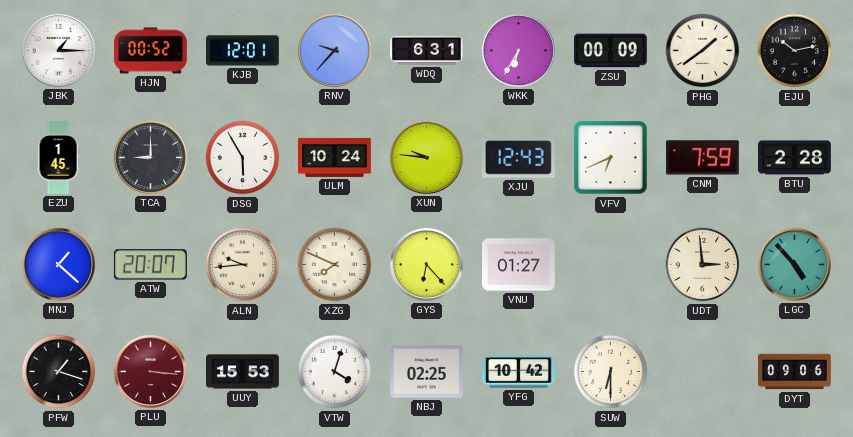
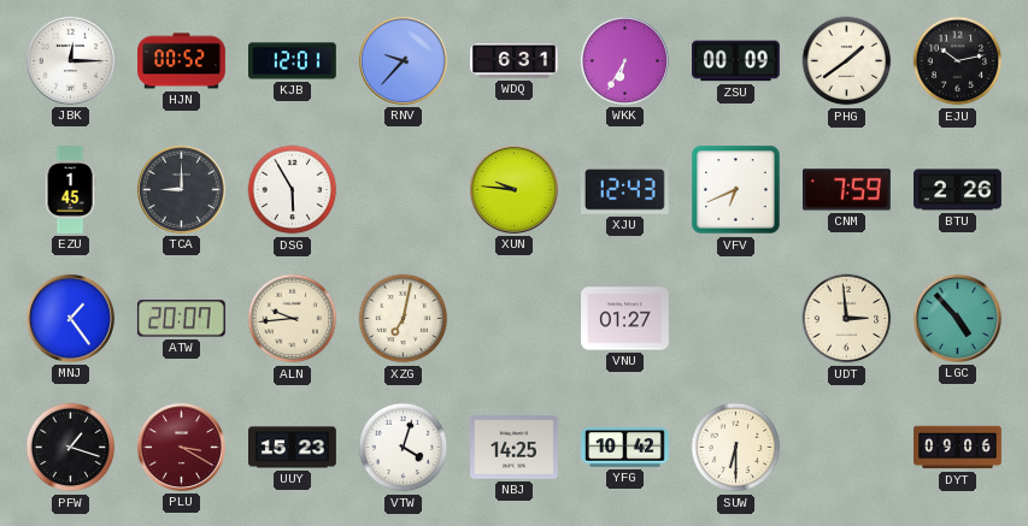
JBK: 1:15 -> 12:15 (70, 60)
ULM: 10:24 -> none (335, 157)
BTU: 2:28 -> 2:26 (958, 190)
MNJ: 1:22 -> 1:24 (70, 318)
XZG: 7:49 -> 7:02 (404, 319)
GYS: 6:23 -> none (426, 264)
PLU: 3:16 -> 3:20 (181, 447)
UUY: 15:53 -> 15:23 (293, 448)
NBJ: 02:25 -> 14:25 (515, 448)
